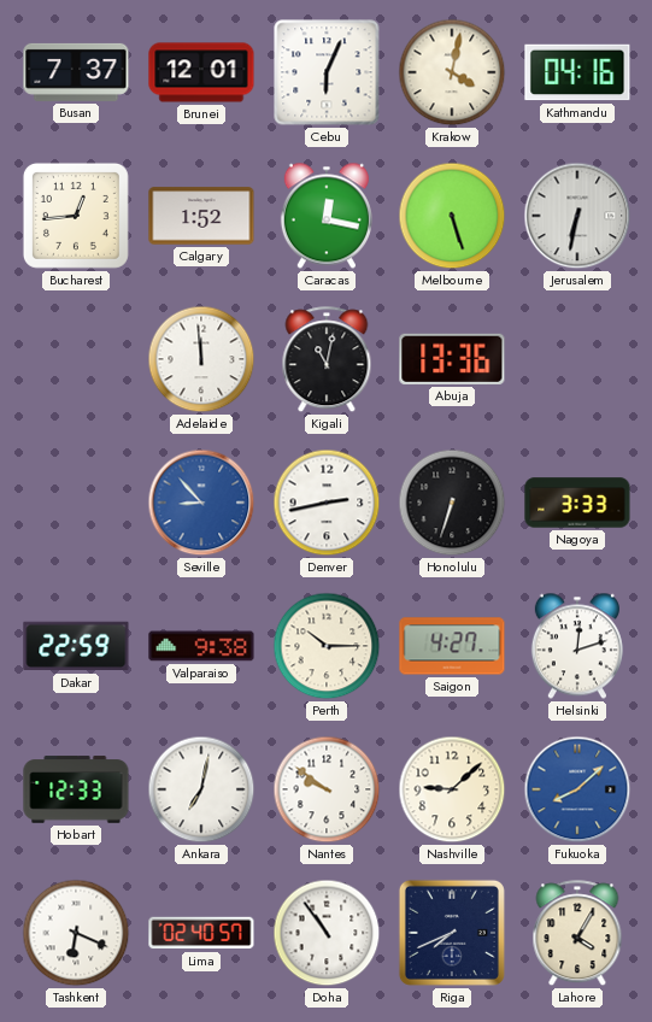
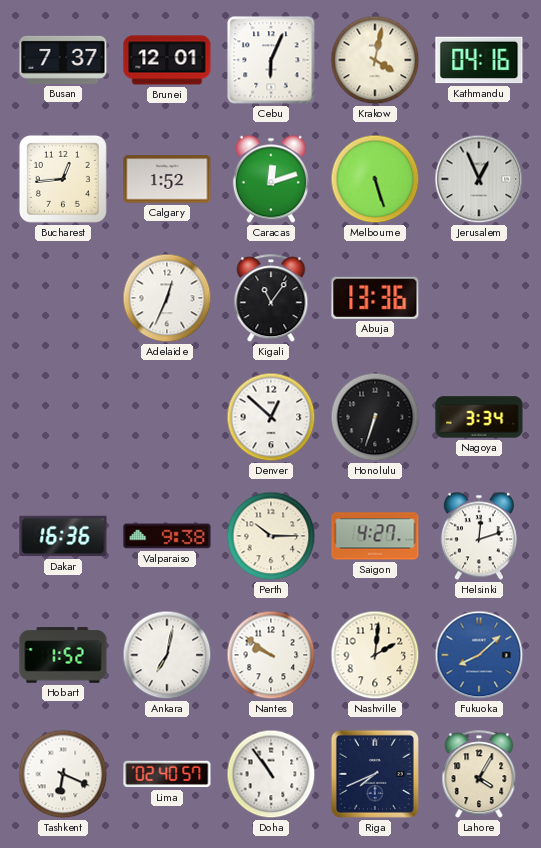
Caracas: 12:17 -> 12:12 (271, 179)
Jerusalem: 6:32 -> 12:56 (479, 179)
Adelaide: 11:59 -> 12:34 (167, 298)
Kigali: 11:02 -> 11:06 (271, 299)
Seville: 8:53 -> none (201, 503)
Denver: 2:43 -> 12:52 (271, 417)
Nagoya: 3:33 -> 3:34 (479, 417)
Dakar: 22:59 -> 16:36 (63, 536)
Hobart: 12:33 -> 1:52 (63, 655)
Nashville: 9:08 -> 2:01 (375, 655)
